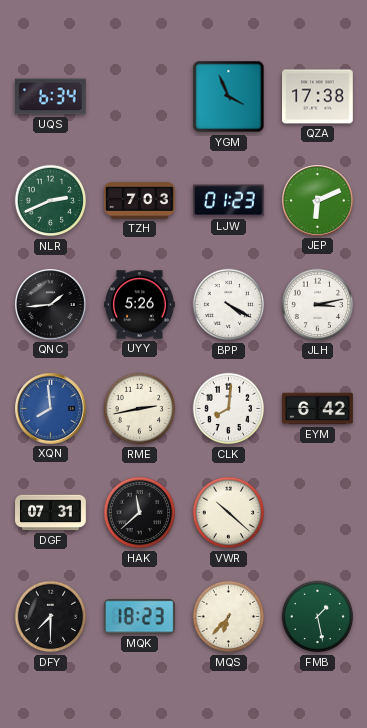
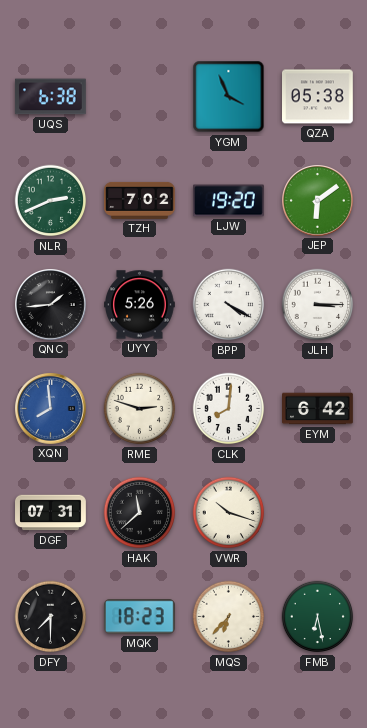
UQS: 6:34 -> 6:38 (50, 97)
QZA: 17:38 -> 05:38 (318, 97)
TZH: 7:03 -> 7:02 (140, 200)
LJW: 01:23 -> 19:20 (229, 201)
JEP: 6:11 -> 6:09 (318, 201)
JLH: 3:13 -> 3:15 (318, 305)
RME: 2:43 -> 2:48 (140, 409)
VWR: 10:22 -> 10:18 (229, 513)
FMB: 1:28 -> 6:28 (318, 617)
